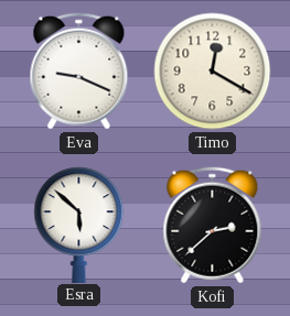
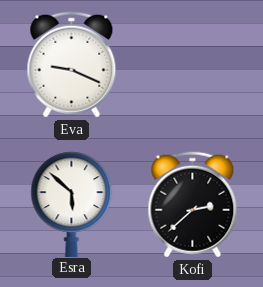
Timo: 12:20 -> none (213, 72)
